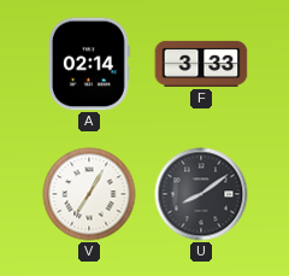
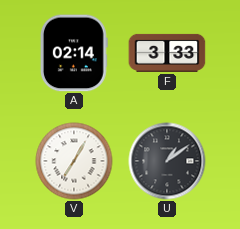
U: 8:09 -> 1:09 (167, 161)
